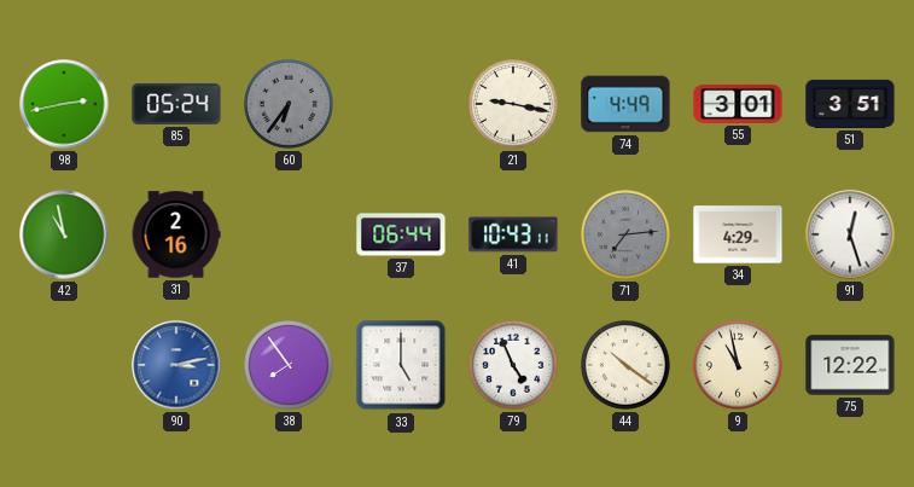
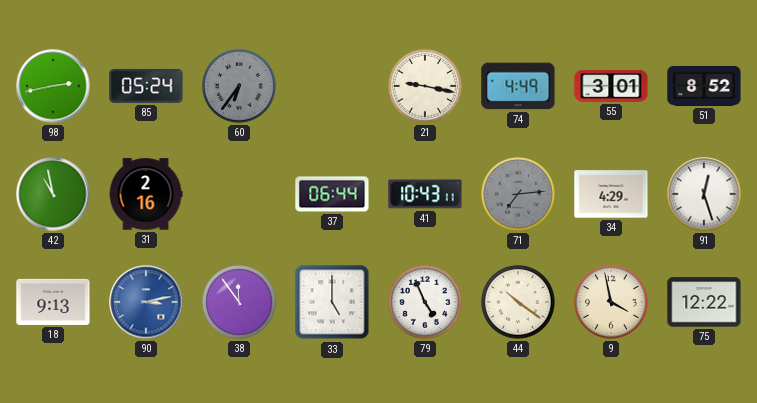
51: 3:51 -> 8:52 (704, 86)
18: none -> 9:13 (53, 302)
38: 7:54 -> 11:54 (240, 303)
9: 10:58 -> 3:58 (612, 303)
